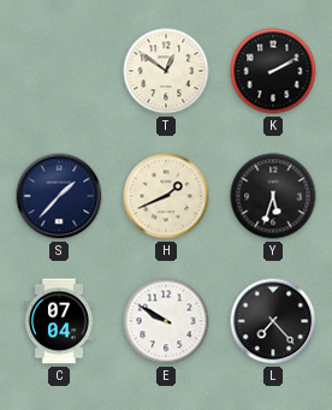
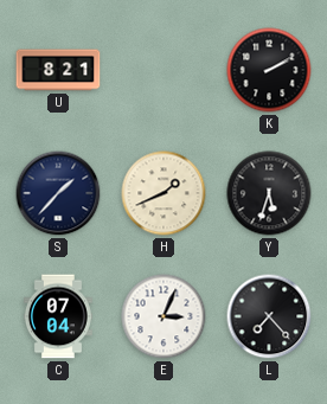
U: none -> 8:21 (58, 70)
T: 12:51 -> none (166, 71)
E: 9:50 -> 3:04 (163, 316)
